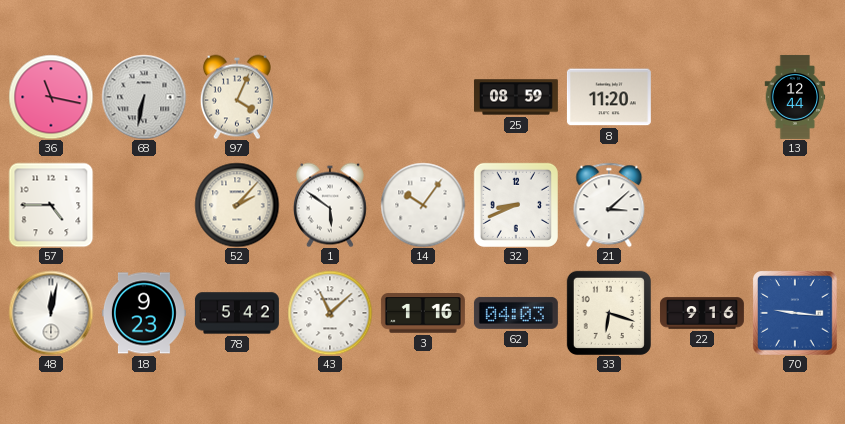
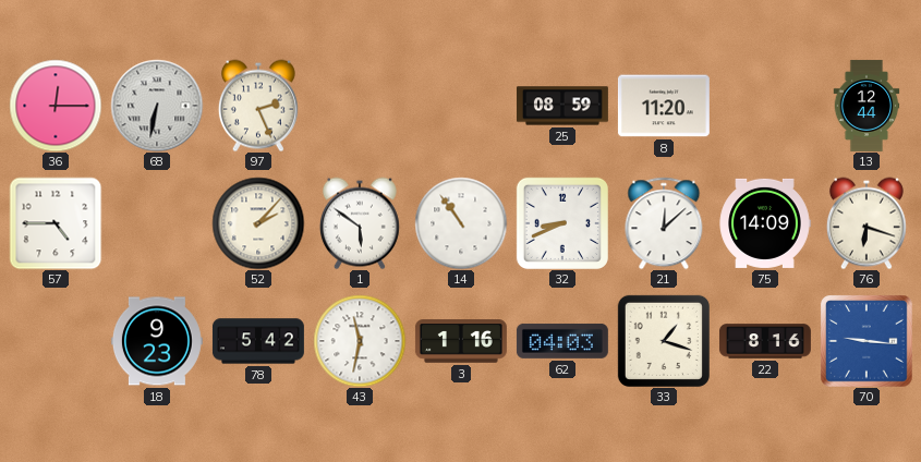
36: 11:17 -> 12:15 (56, 106)
97: 4:04 -> 2:26 (258, 106)
14: 10:06 -> 10:54 (461, 223)
21: 3:08 -> 12:08 (664, 223)
75: none -> 14:09 (765, 223)
76: none -> 6:18 (867, 223)
48: 12:02 -> none (51, 313)
43: 11:08 -> 11:32 (360, 341)
33: 6:18 -> 1:18 (664, 341)
22: 9:16 -> 8:16 (765, 341)
